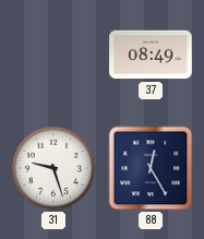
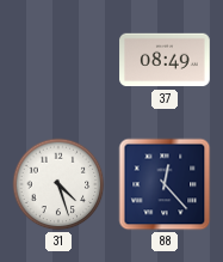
31: 9:27 -> 4:27 (58, 184)
88: 12:25 -> 12:23 (165, 184)
